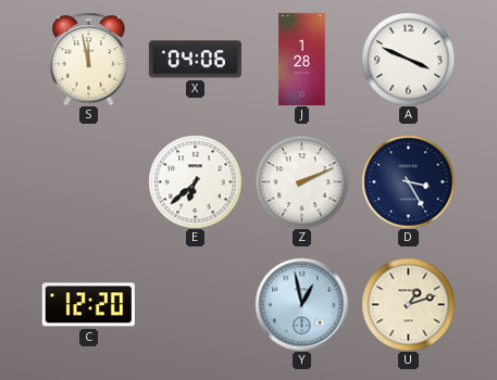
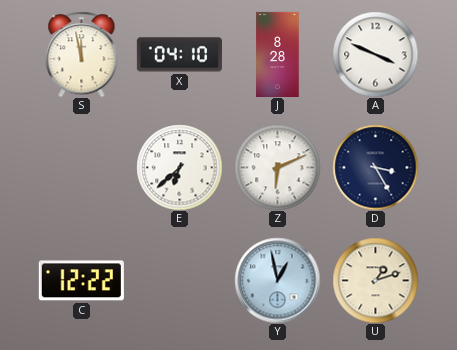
X: 04:06 -> 04:10 (179, 55)
J: 1:28 -> 8:28 (278, 54)
Z: 2:11 -> 6:11 (277, 167)
C: 12:20 -> 12:22 (81, 281)
